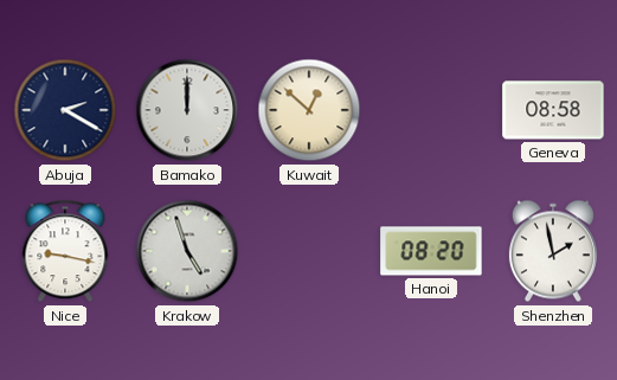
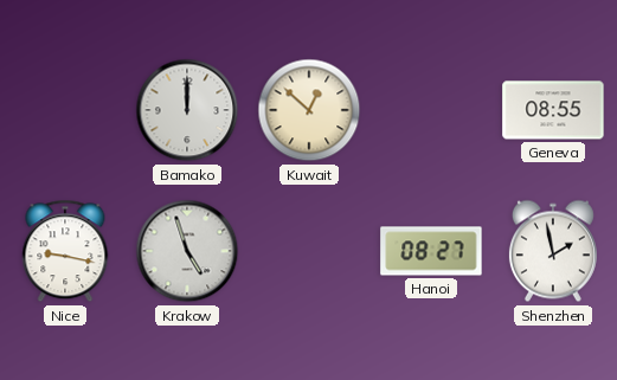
Abuja: 2:20 -> none (65, 110)
Geneva: 08:58 -> 08:55 (553, 110)
Hanoi: 08:20 -> 08:27 (431, 251)
